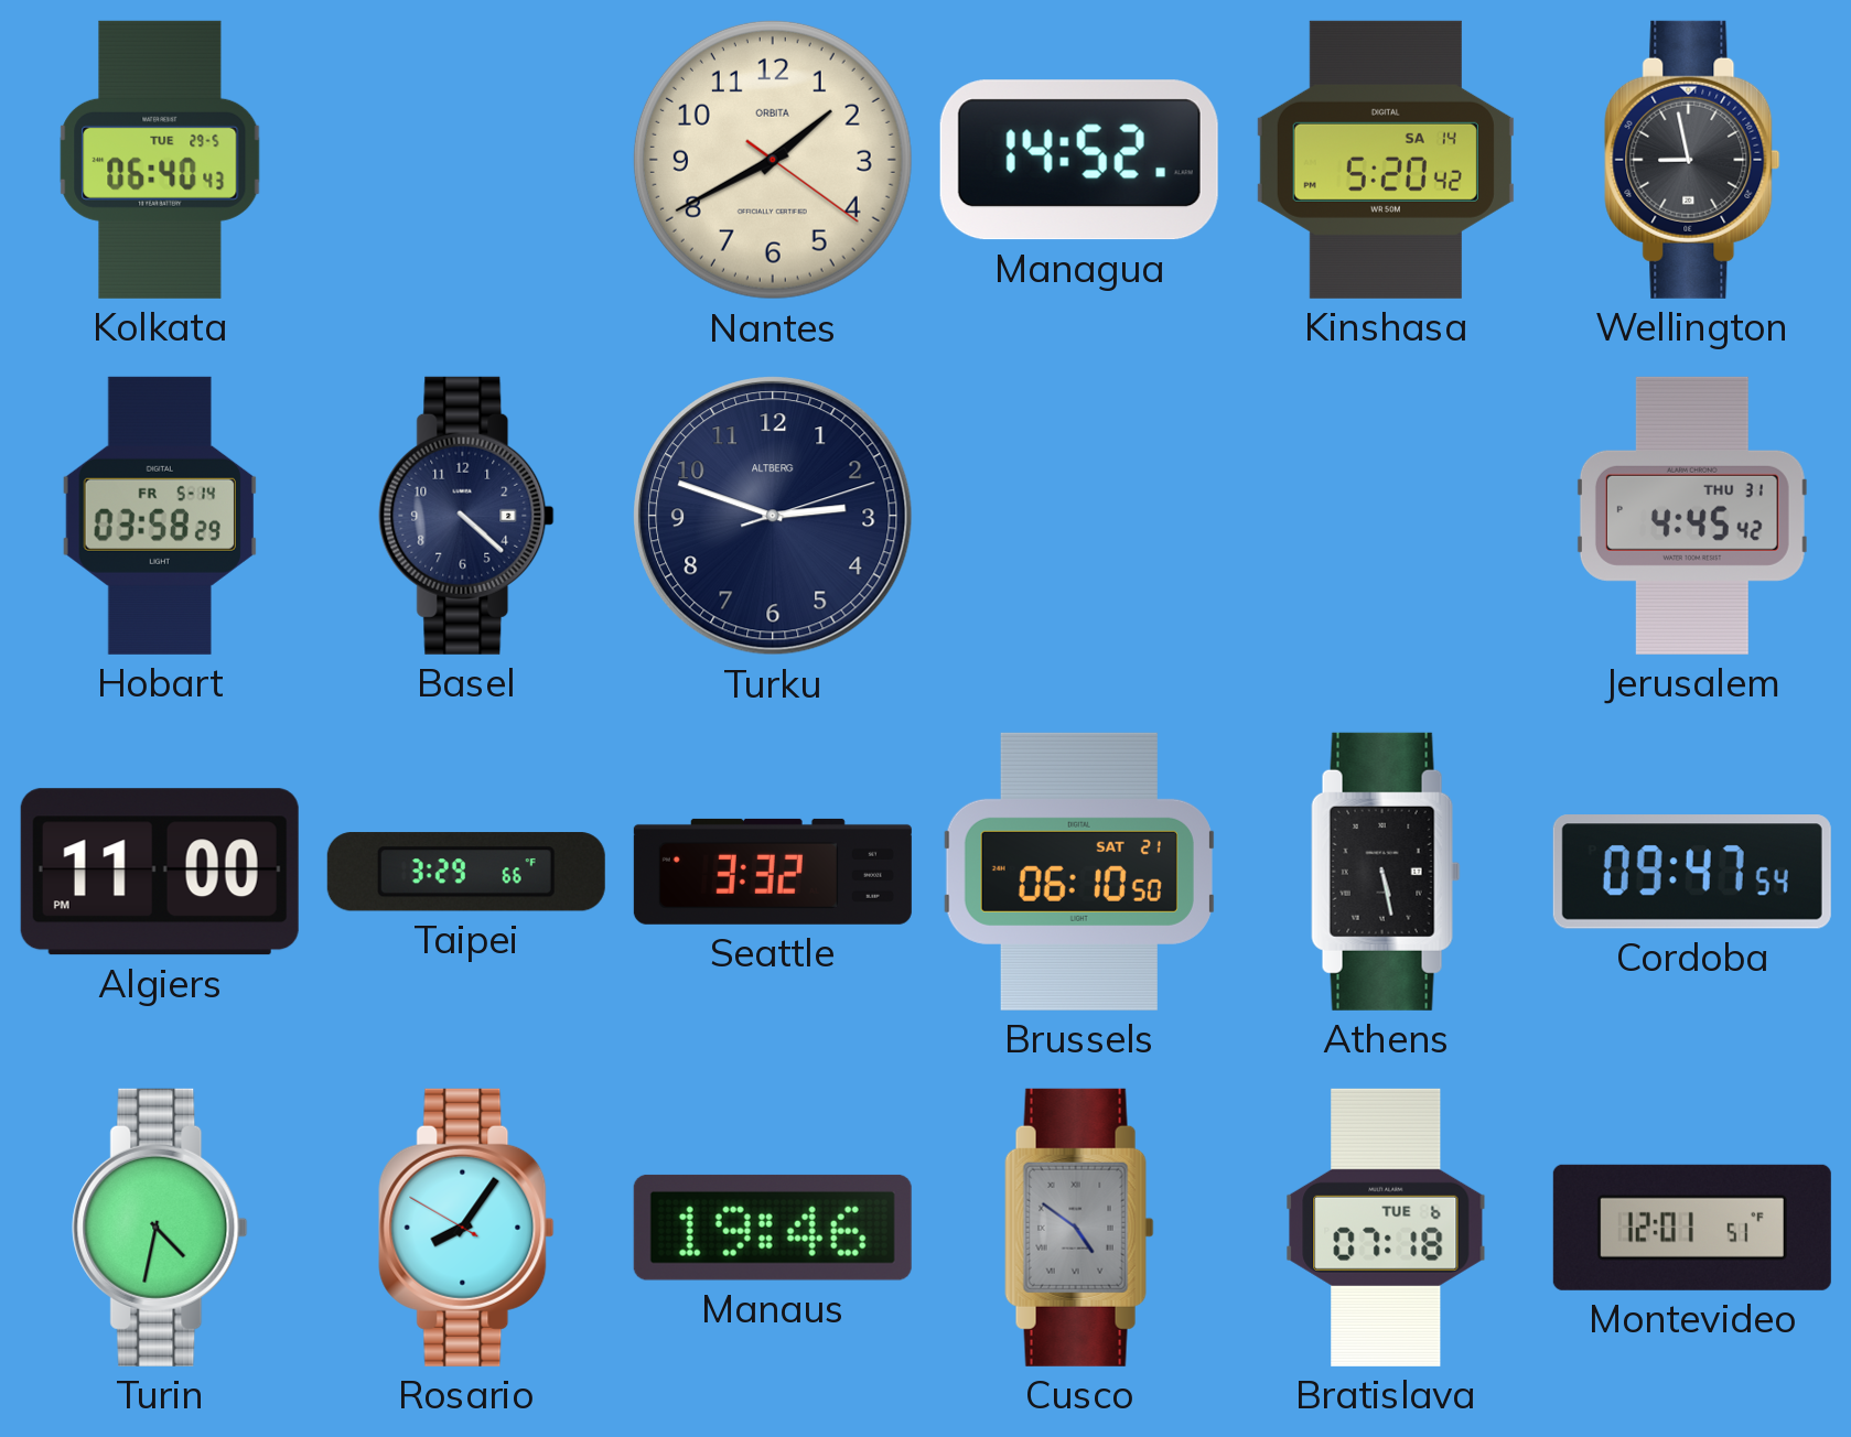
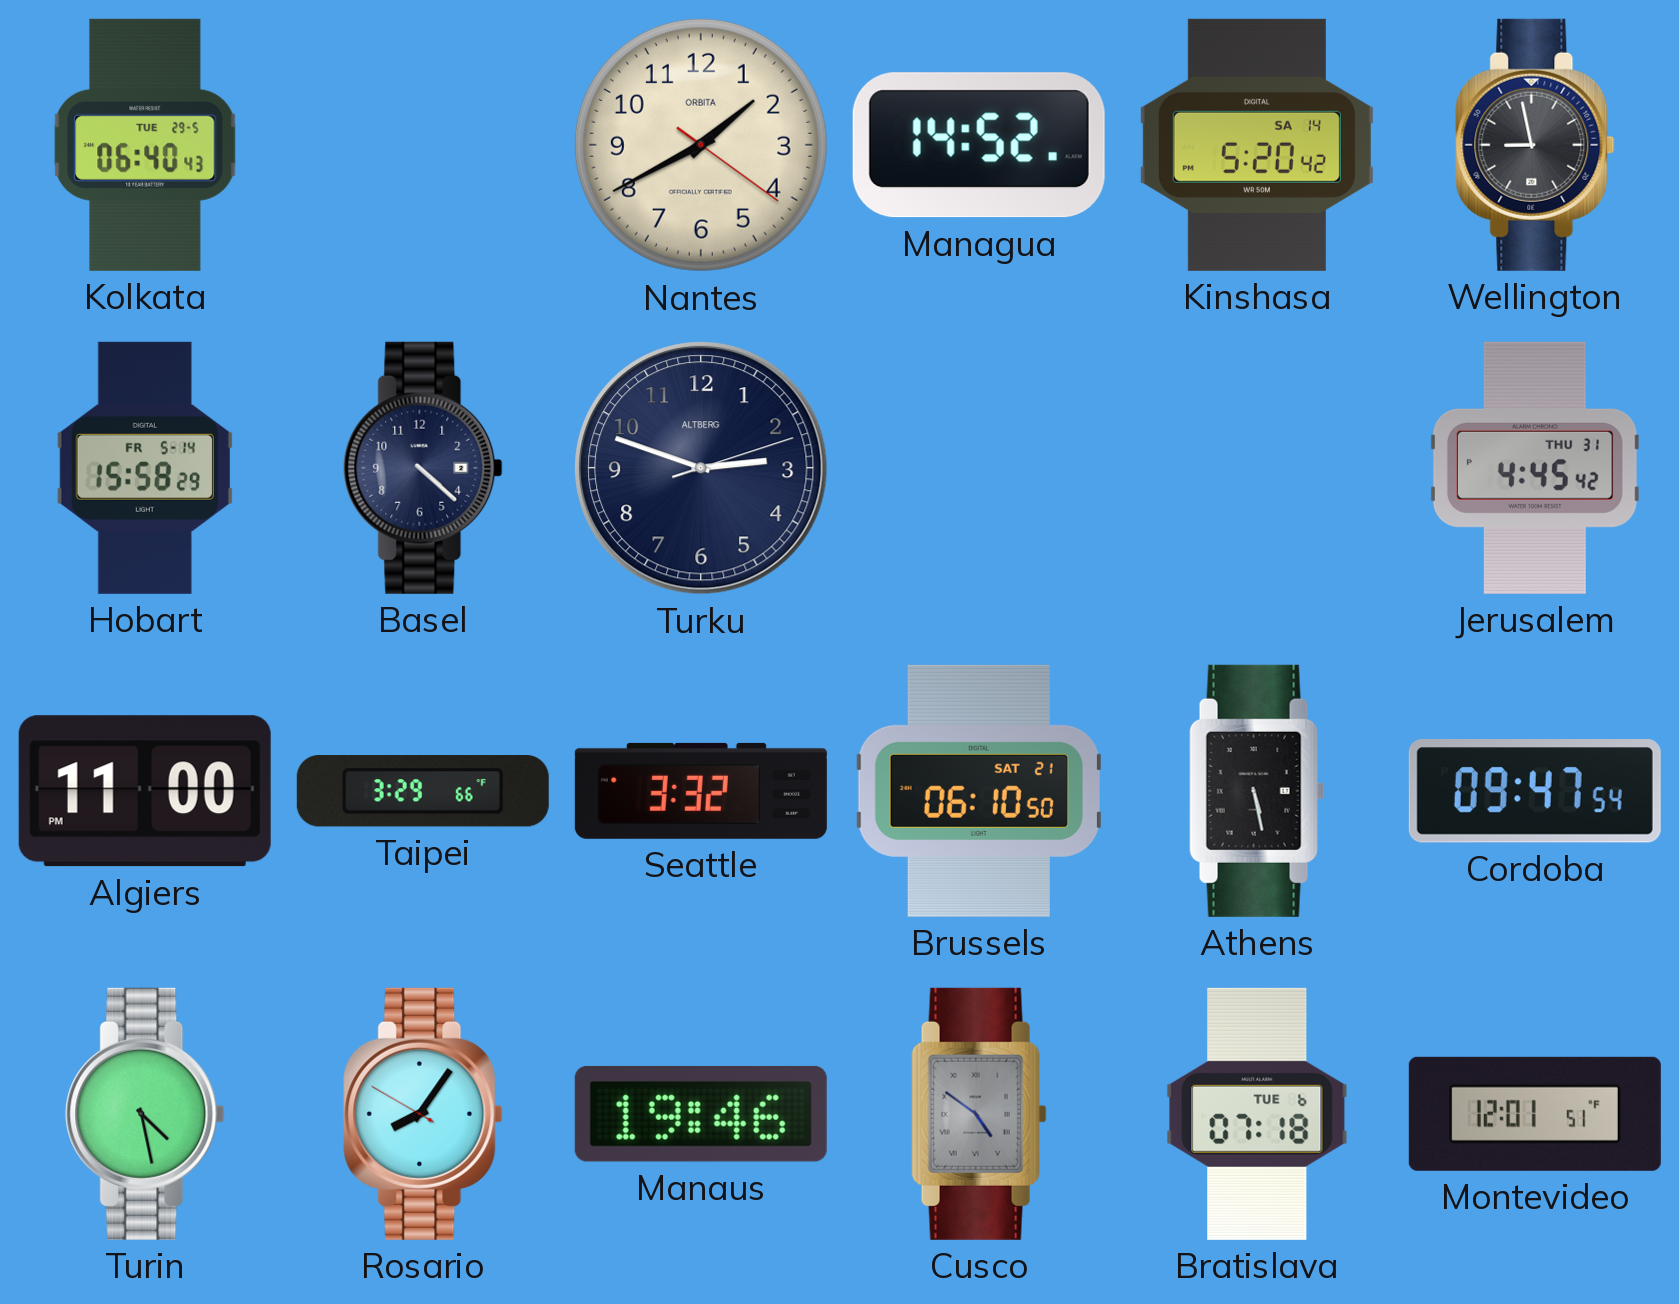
Hobart: 03:58 -> 15:58 (144, 468)
Turin: 4:32 -> 4:28 (145, 1114)
